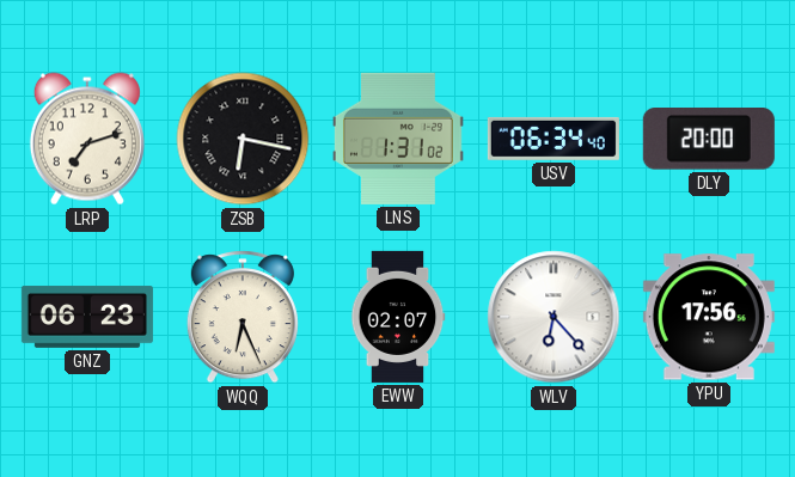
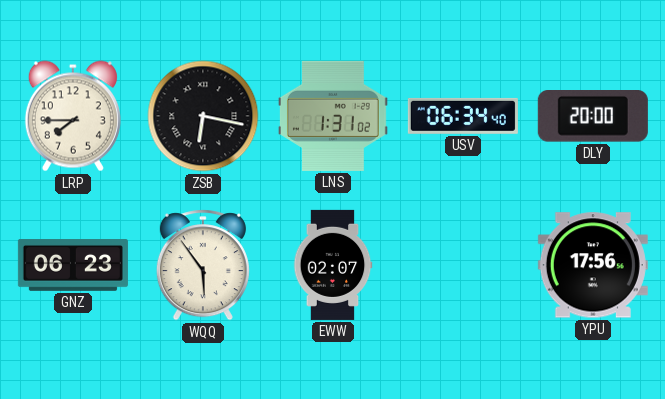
LRP: 7:12 -> 7:45 (73, 116)
WQQ: 6:26 -> 5:54 (203, 265)
WLV: 6:23 -> none (554, 317)
